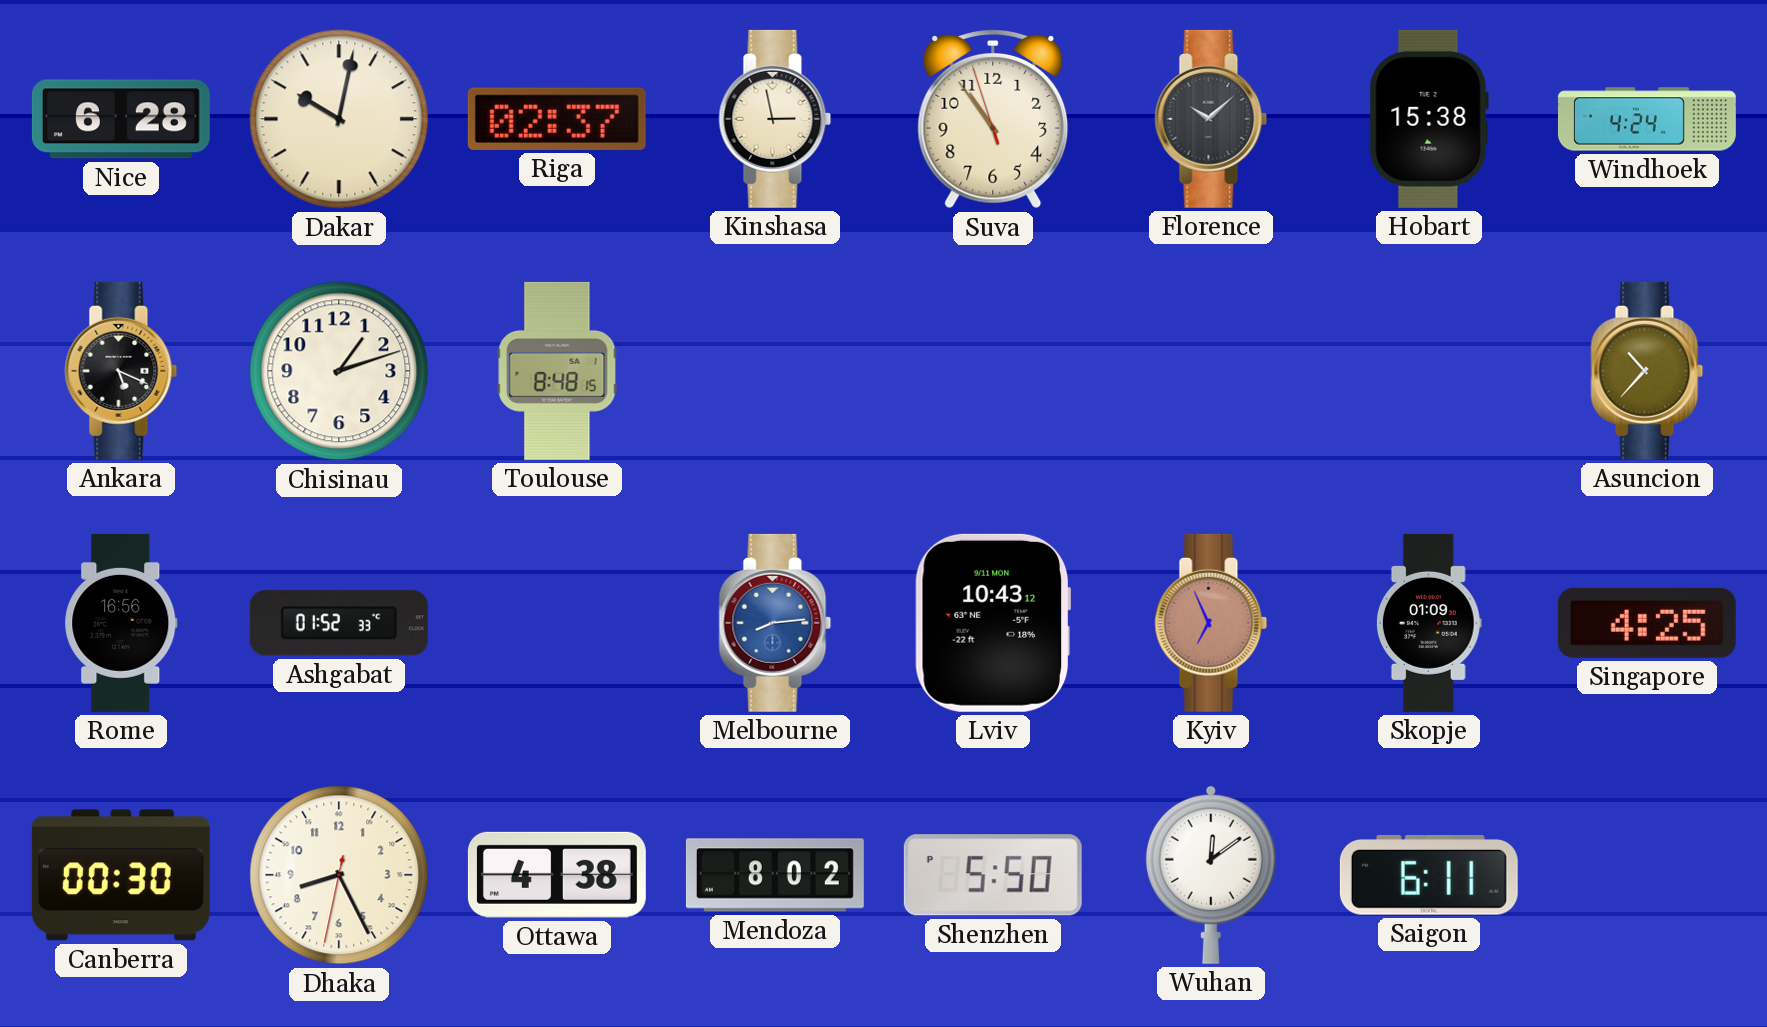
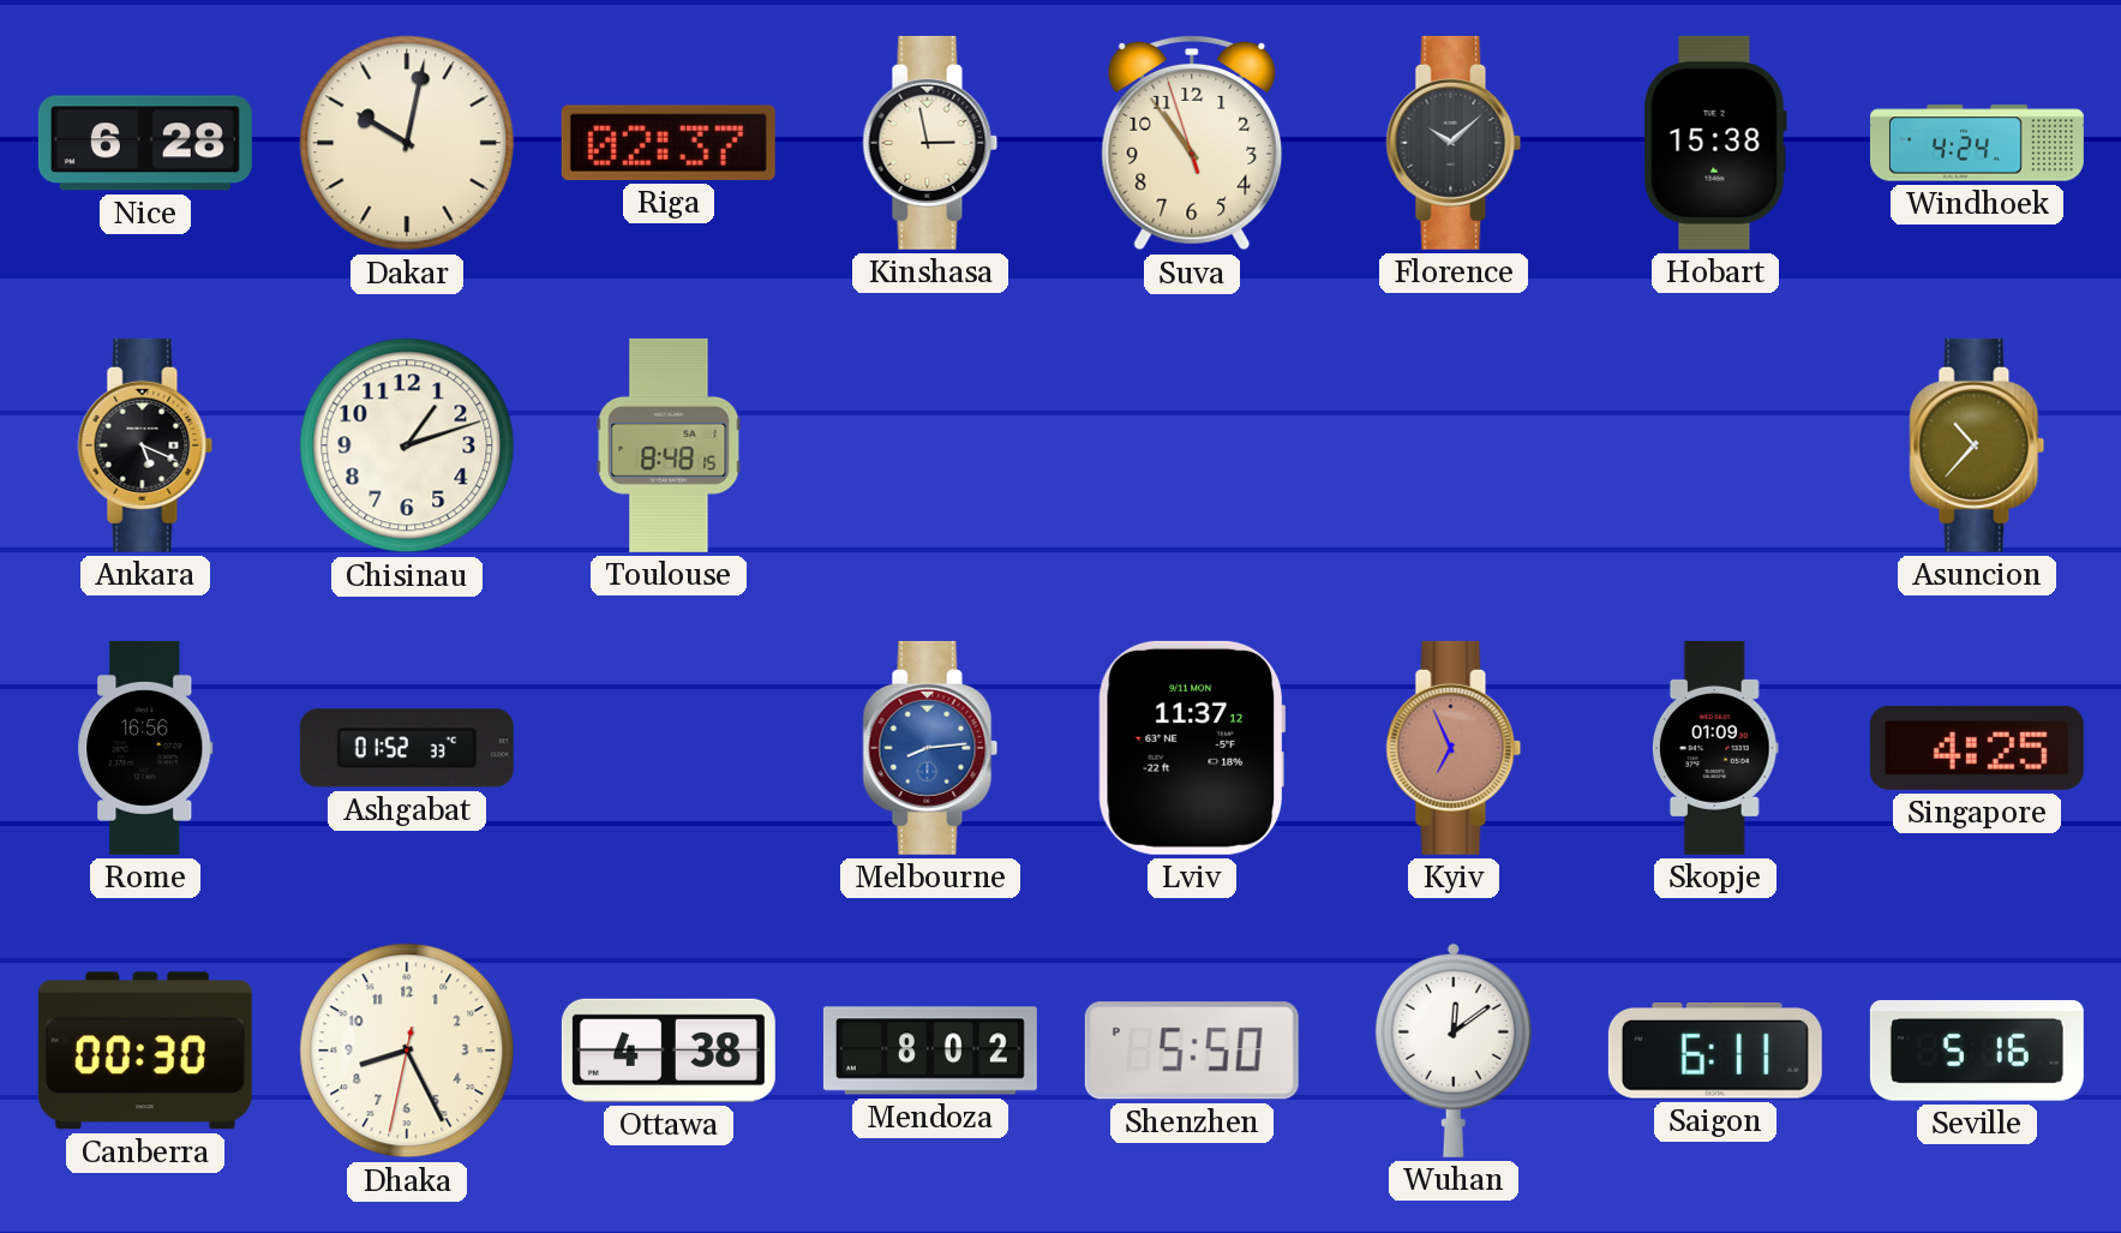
Lviv: 10:43 -> 11:37 (1191, 748)
Seville: none -> 5:16 (1977, 1051)
